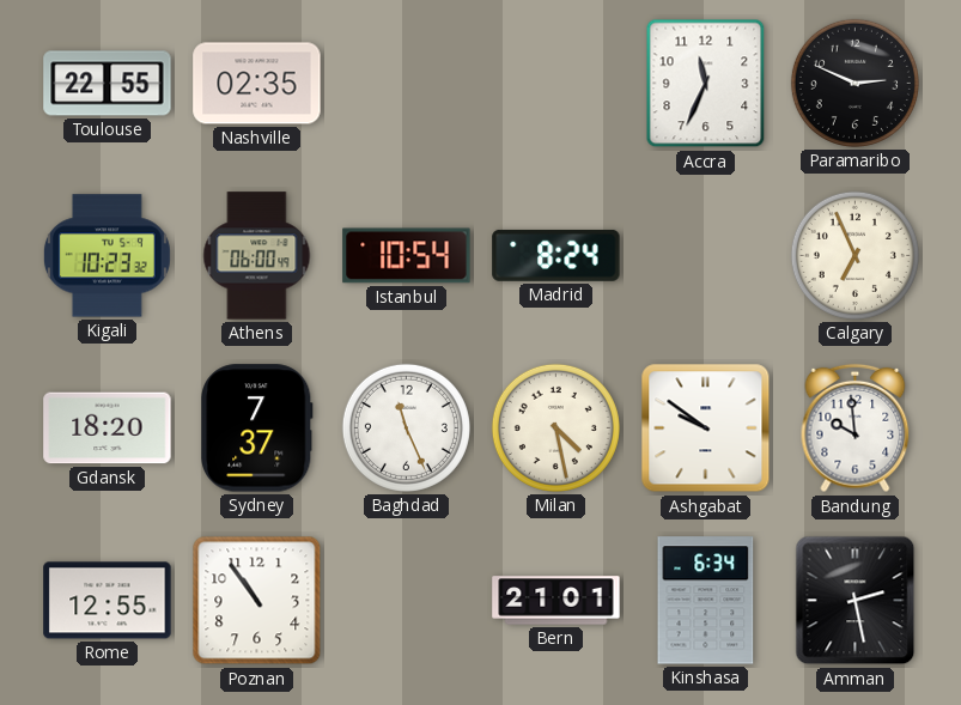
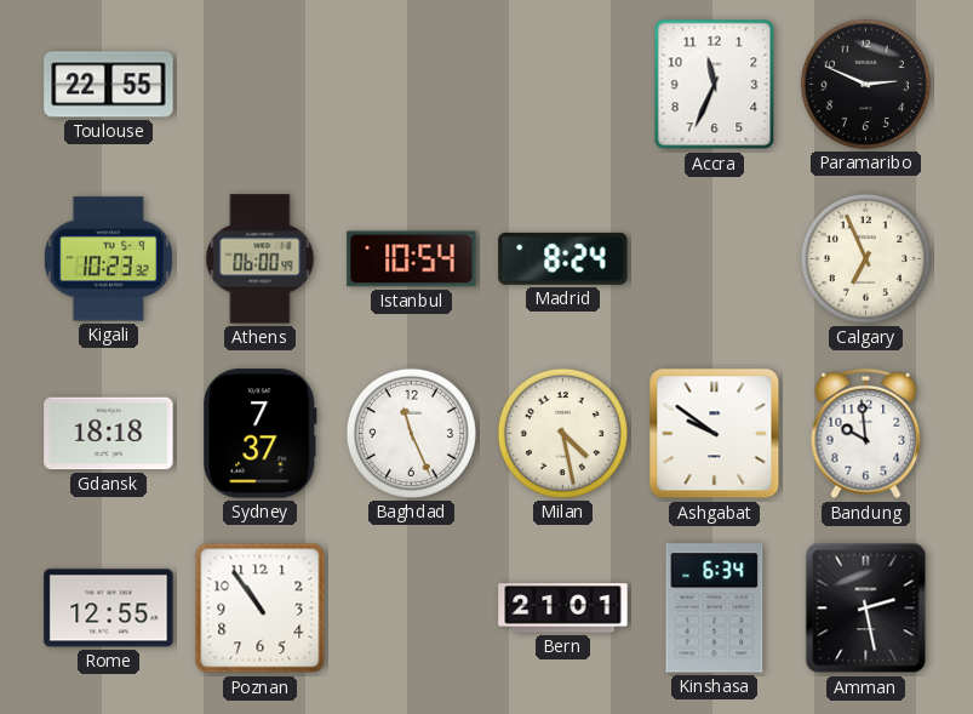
Nashville: 02:35 -> none (257, 84)
Gdansk: 18:20 -> 18:18 (109, 434)
